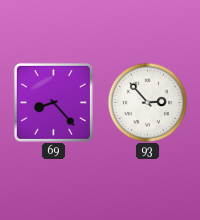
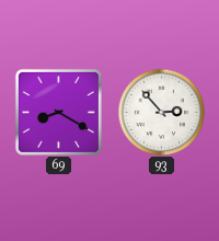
69: 8:23 -> 8:20 (58, 112)
